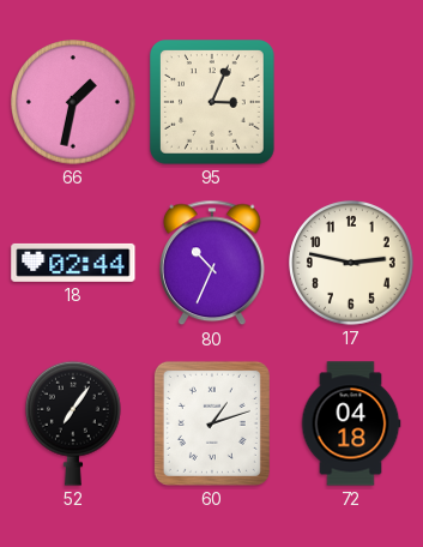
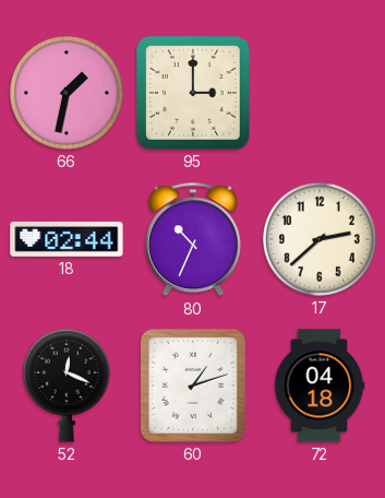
95: 3:04 -> 3:00 (194, 94)
17: 2:47 -> 2:38 (321, 240)
52: 7:06 -> 12:19 (67, 386)
